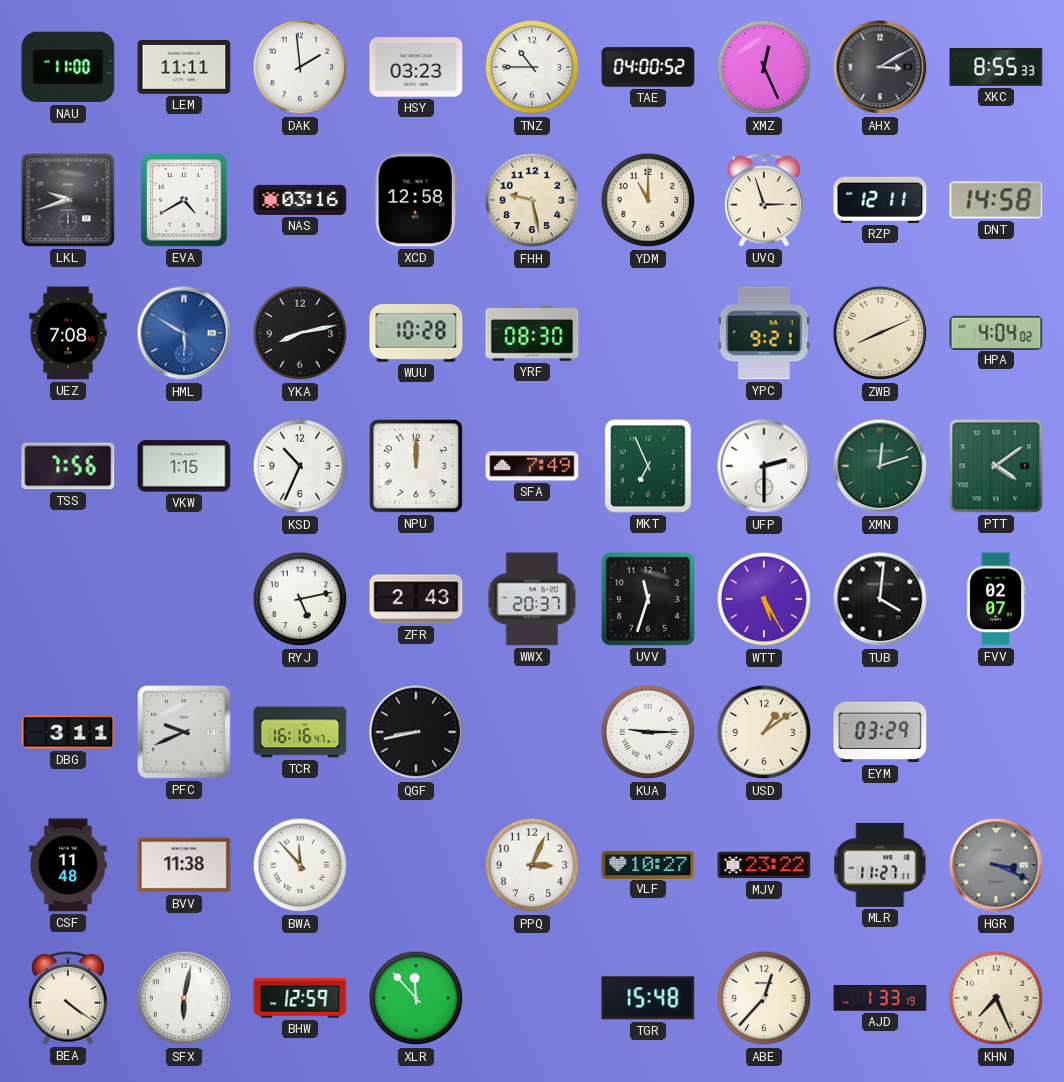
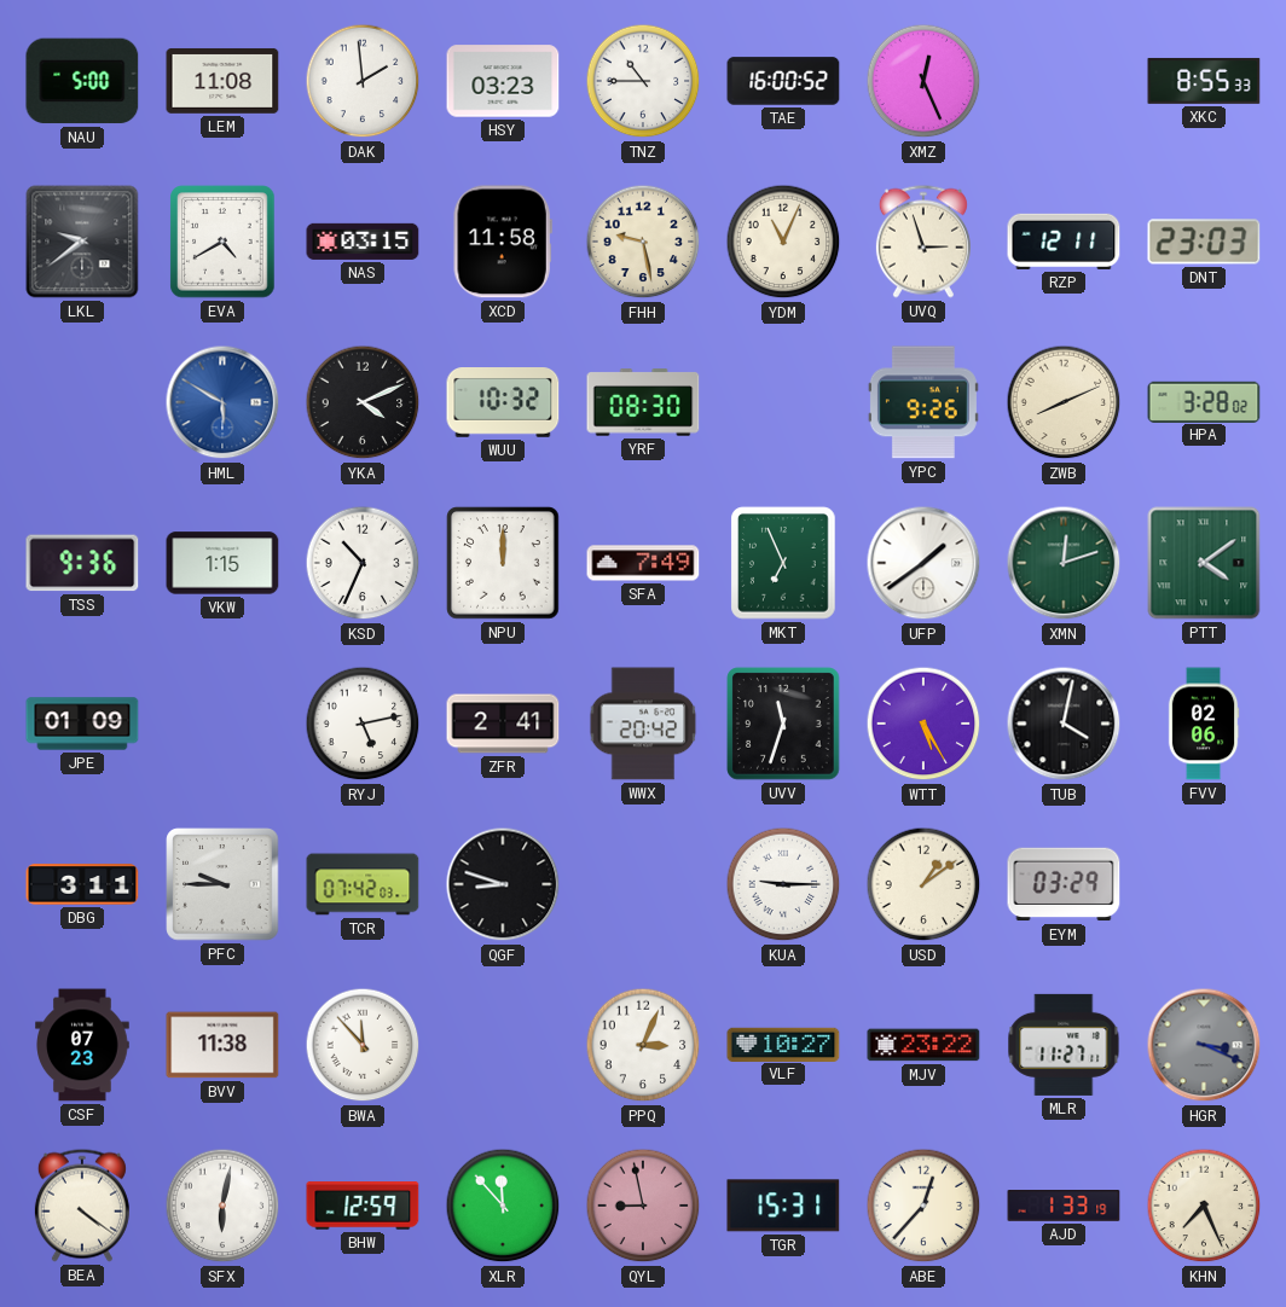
NAU: 11:00 -> 5:00 (82, 81)
LEM: 11:11 -> 11:08 (222, 81)
TAE: 04:00 -> 16:00 (783, 81)
AHX: 3:10 -> none (880, 67)
LKL: 9:42 -> 9:39 (82, 242)
NAS: 03:16 -> 03:15 (363, 242)
XCD: 12:58 -> 11:58 (503, 242)
YDM: 11:00 -> 11:04 (783, 242)
DNT: 14:58 -> 23:03 (1204, 242)
UEZ: 7:08 -> none (68, 333)
YKA: 8:13 -> 4:11 (363, 402)
WUU: 10:28 -> 10:32 (503, 403)
YPC: 9:21 -> 9:26 (923, 402)
HPA: 4:04 -> 3:28 (1204, 401)
TSS: 7:56 -> 9:36 (82, 563)
UFP: 2:30 -> 1:39 (923, 563)
JPE: none -> 01:09 (82, 724)
ZFR: 2:43 -> 2:41 (503, 724)
WWX: 20:37 -> 20:42 (643, 724)
TUB: 4:01 -> 4:02 (1064, 724)
FVV: 02:07 -> 02:06 (1204, 724)
PFC: 9:41 -> 9:45 (222, 884)
TCR: 16:16 -> 07:42 (363, 884)
QGF: 8:43 -> 8:48 (503, 884)
CSF: 11:48 -> 07:23 (82, 1045)
QYL: none -> 8:58 (643, 1206)
TGR: 15:48 -> 15:31 (783, 1206)
